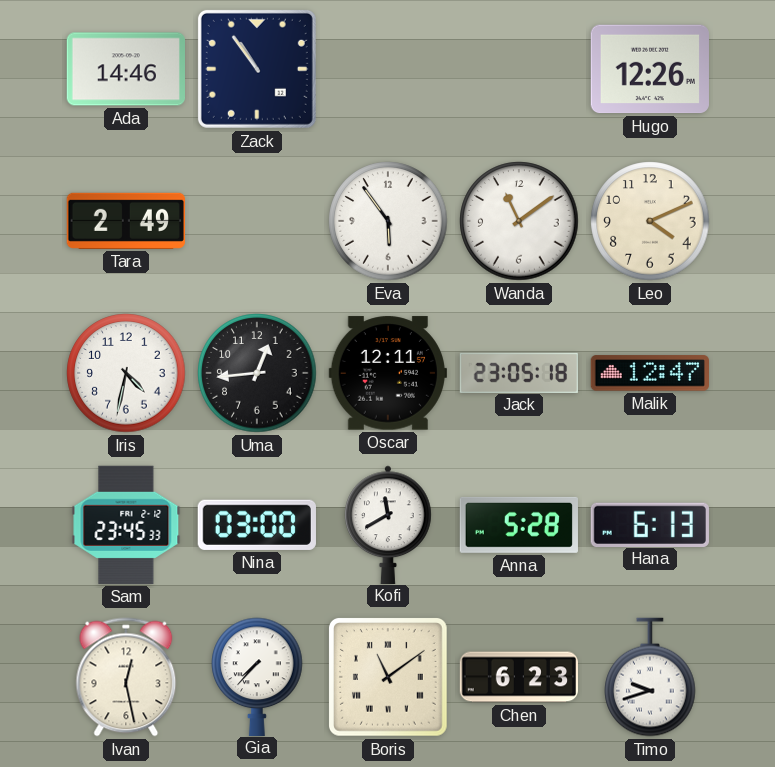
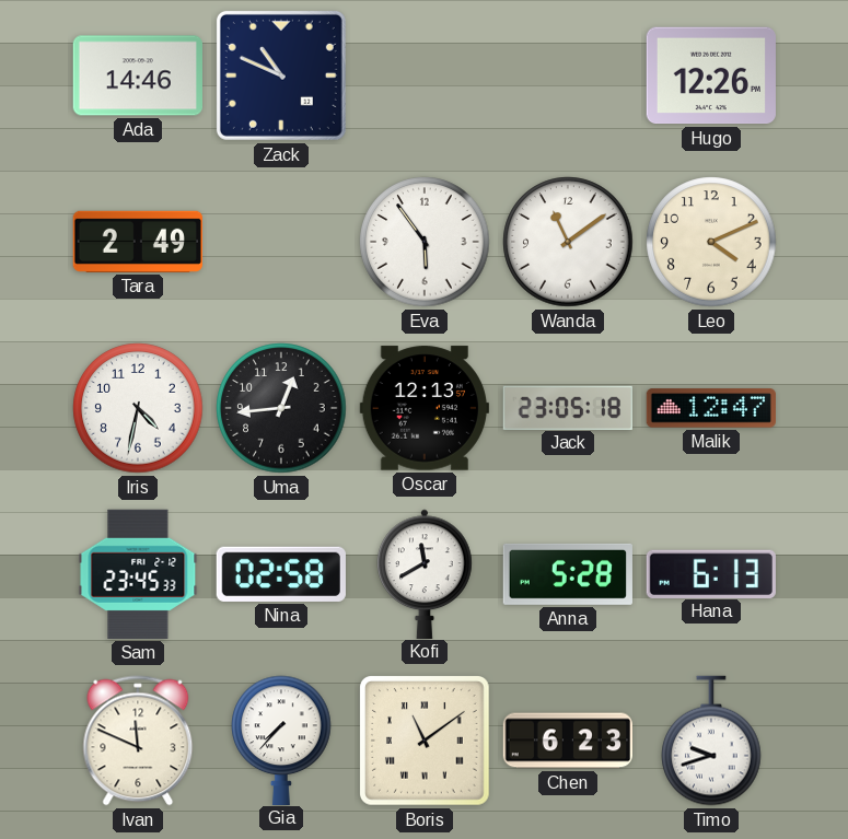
Zack: 10:54 -> 10:49 (281, 75)
Oscar: 12:11 -> 12:13 (425, 408)
Nina: 03:00 -> 02:58 (281, 574)
Ivan: 12:28 -> 11:49 (138, 741)
